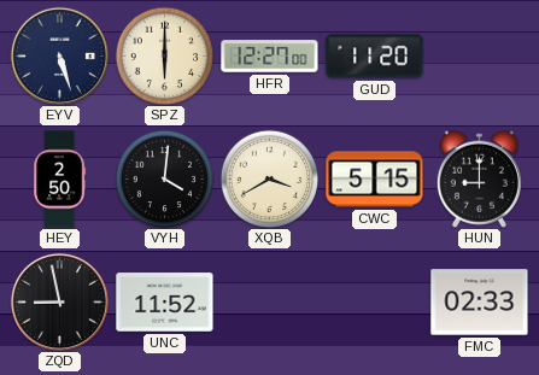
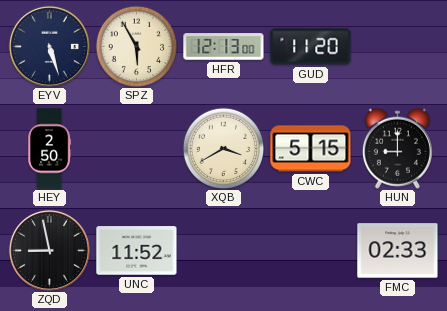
SPZ: 6:00 -> 5:55 (136, 46)
HFR: 12:27 -> 12:13 (224, 47)
VYH: 4:01 -> none (164, 178)
